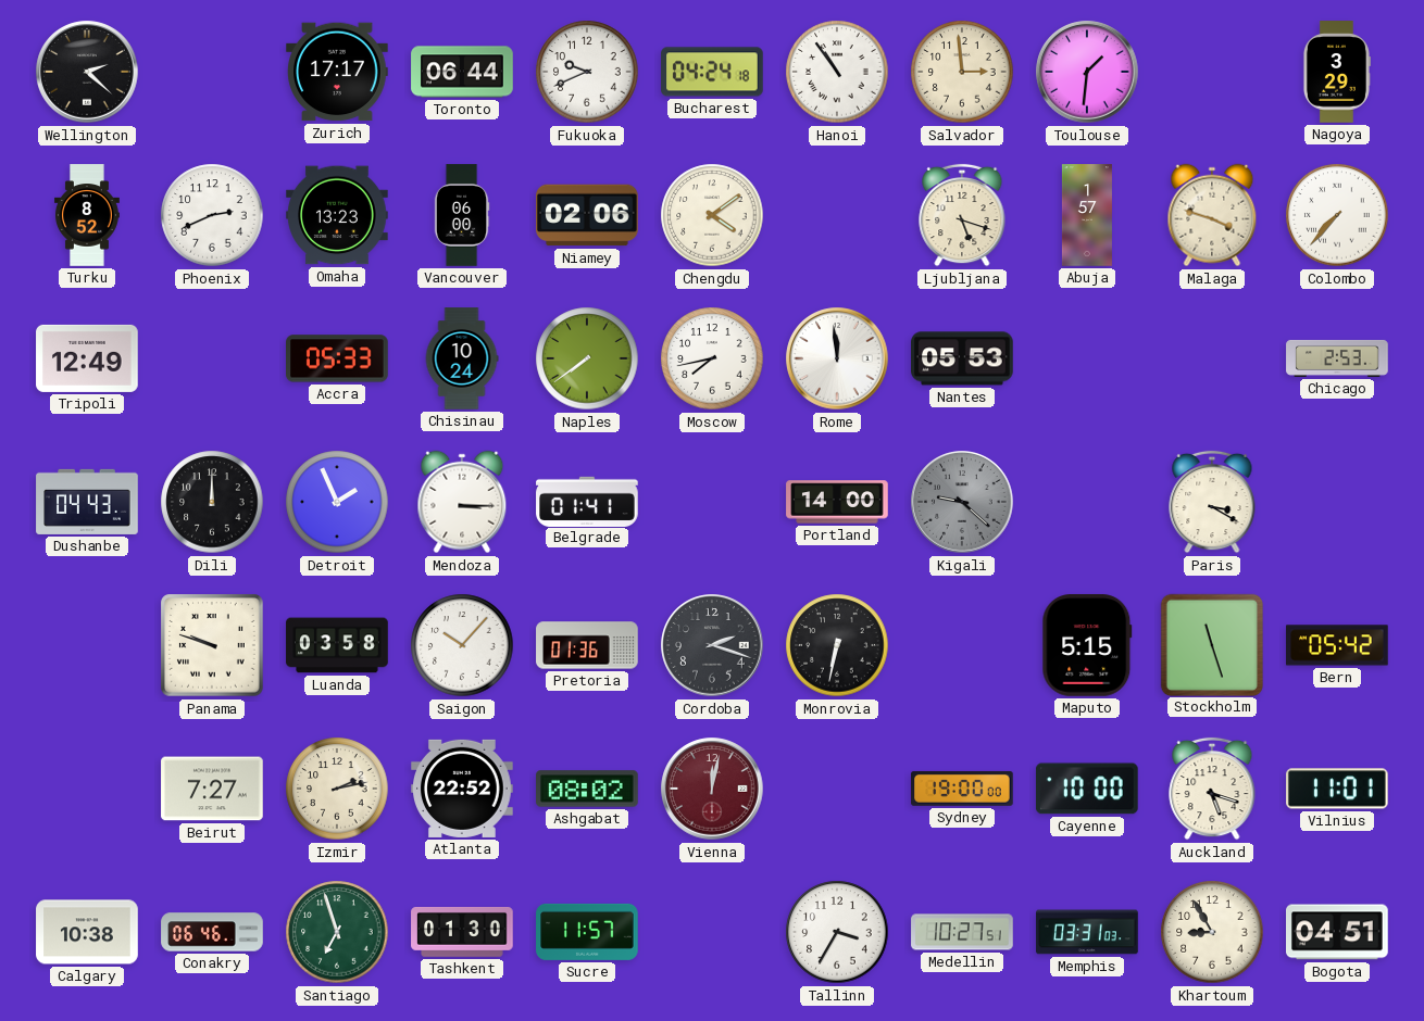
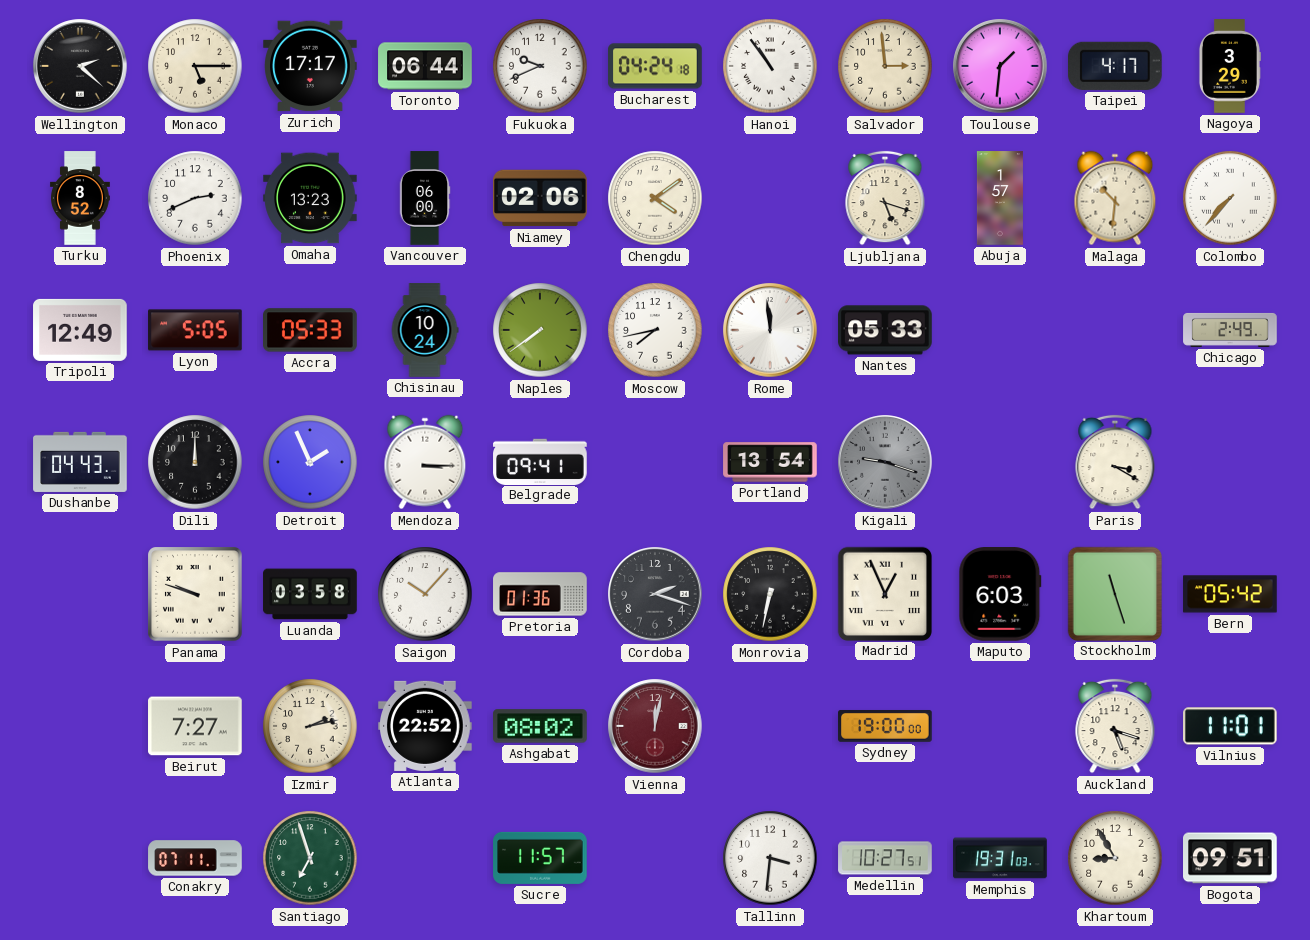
Monaco: none -> 5:15 (195, 66)
Taipei: none -> 4:17 (1115, 66)
Malaga: 3:48 -> 10:31 (1115, 198)
Lyon: none -> 5:05 (195, 330)
Nantes: 05:53 -> 05:33 (885, 330)
Chicago: 2:53 -> 2:49 (1230, 330)
Belgrade: 01:41 -> 09:41 (540, 461)
Portland: 14:00 -> 13:54 (770, 462)
Kigali: 9:22 -> 9:18 (885, 462)
Madrid: none -> 12:56 (884, 593)
Maputo: 5:15 -> 6:03 (1000, 594)
Cayenne: 10:00 -> none (1087, 789)
Calgary: 10:38 -> none (87, 932)
Conakry: 06:46 -> 07:11 (195, 858)
Tashkent: 01:30 -> none (462, 932)
Tallinn: 3:35 -> 3:31 (770, 858)
Memphis: 03:31 -> 19:31 (1000, 858)
Bogota: 04:51 -> 09:51 (1231, 858)
